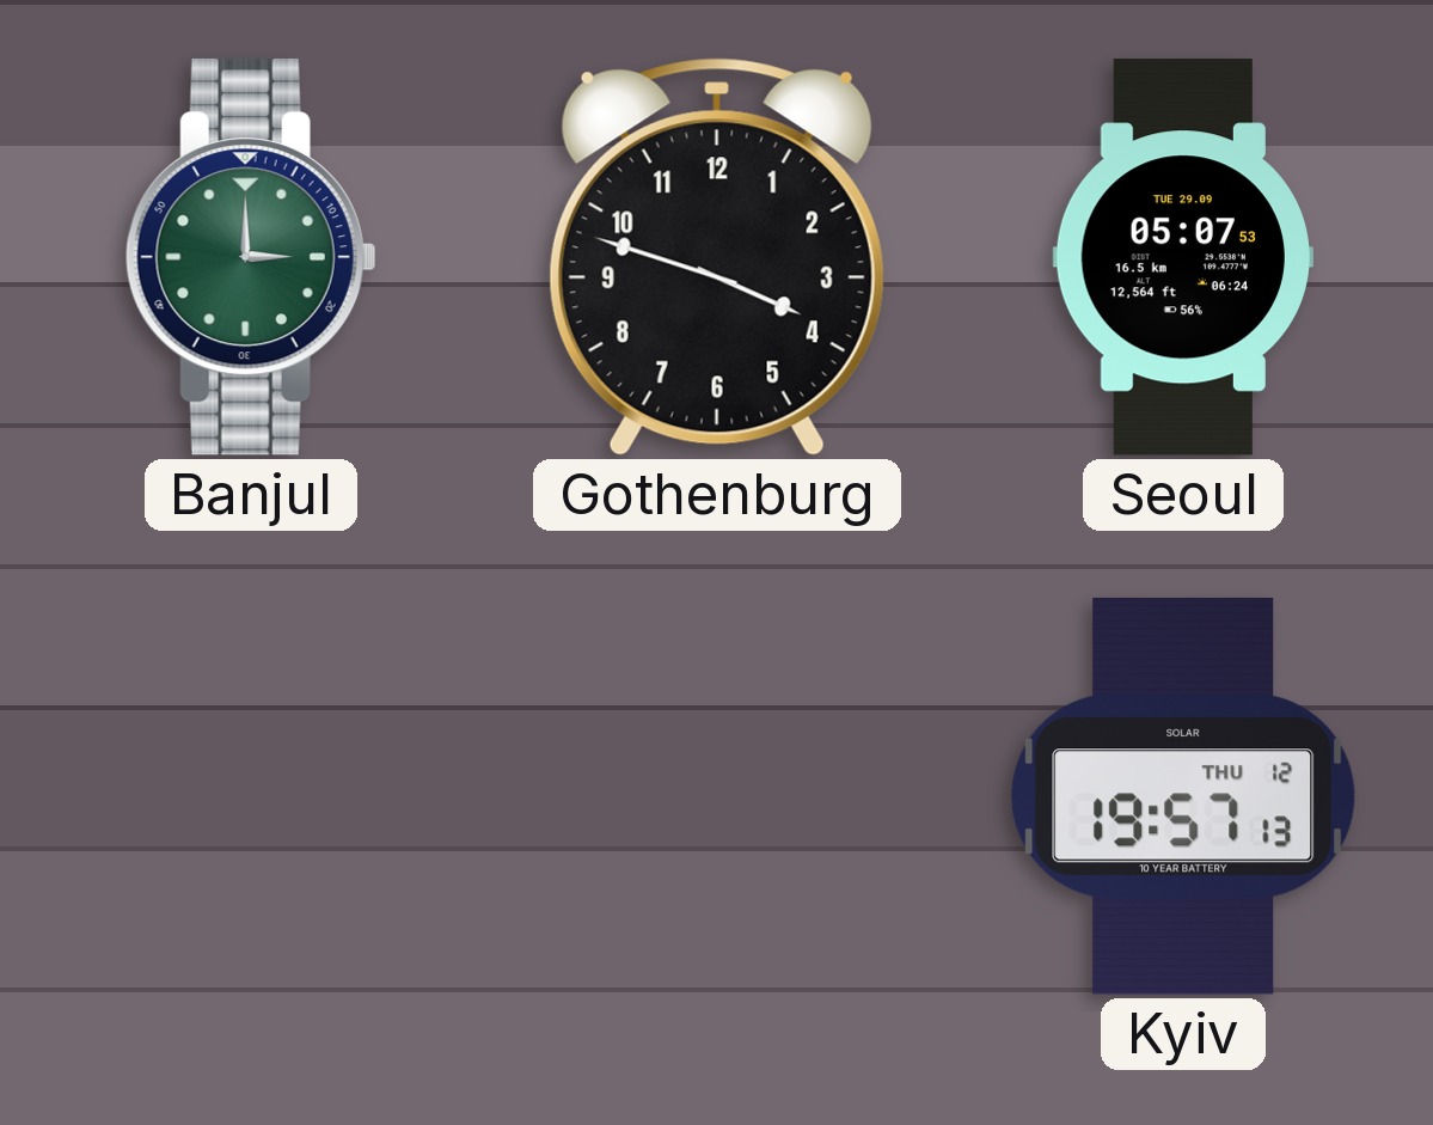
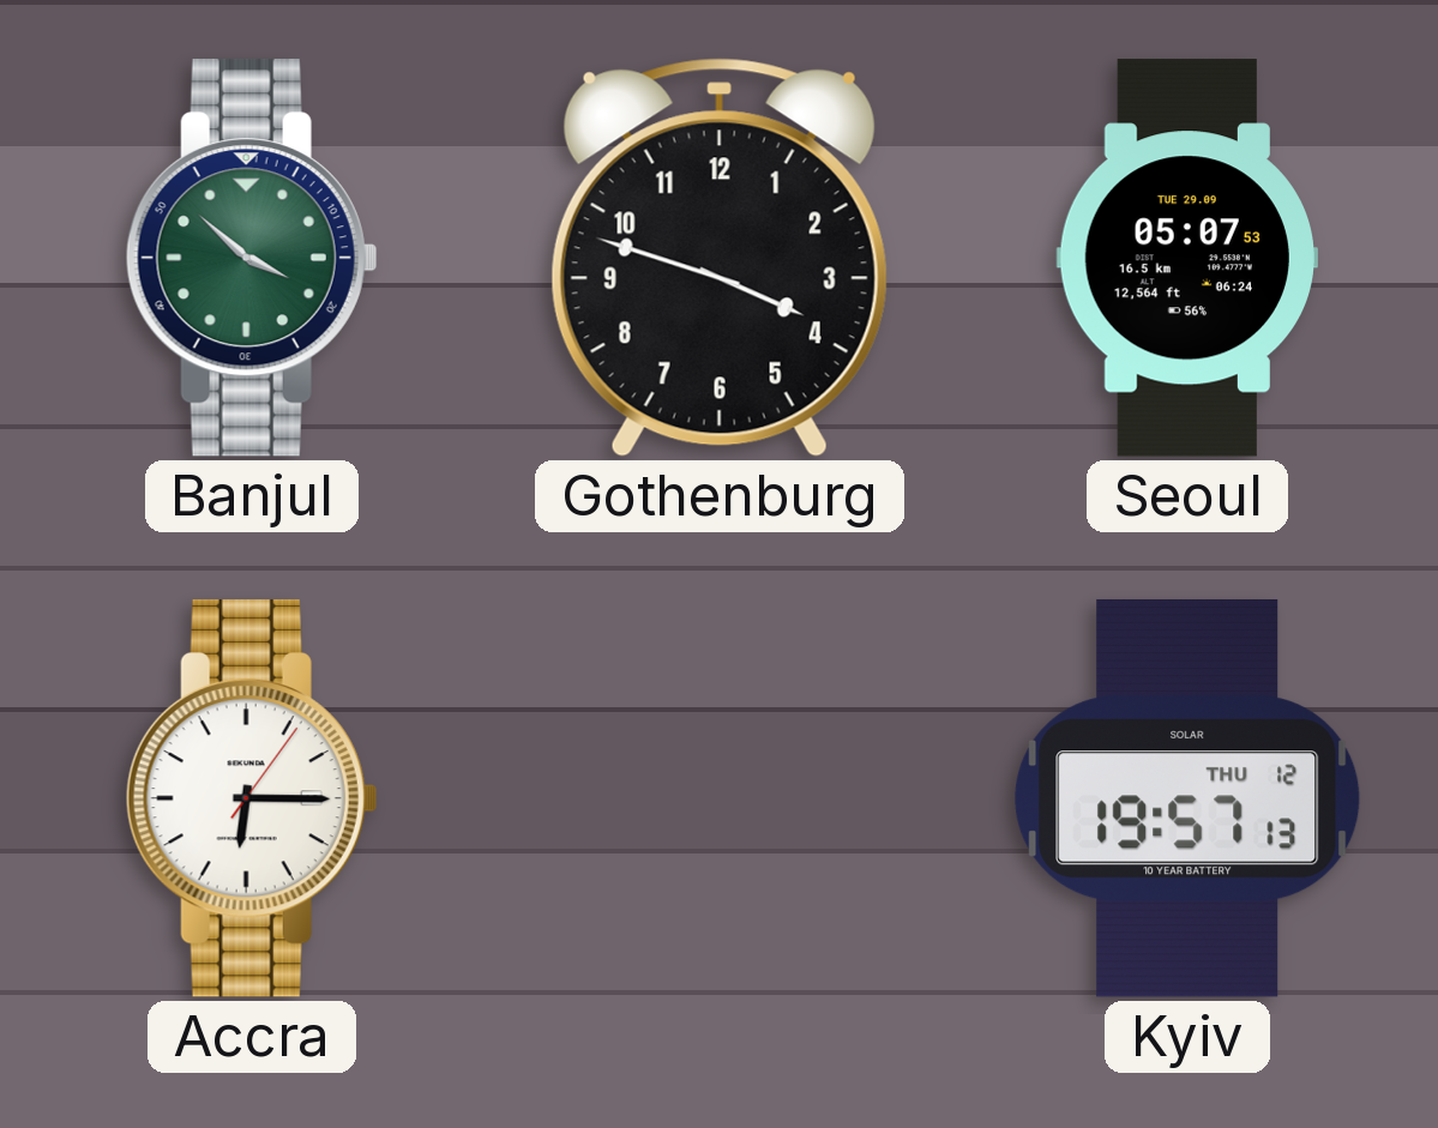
Banjul: 3:00 -> 3:52 (252, 258)
Accra: none -> 6:15 (252, 798)
